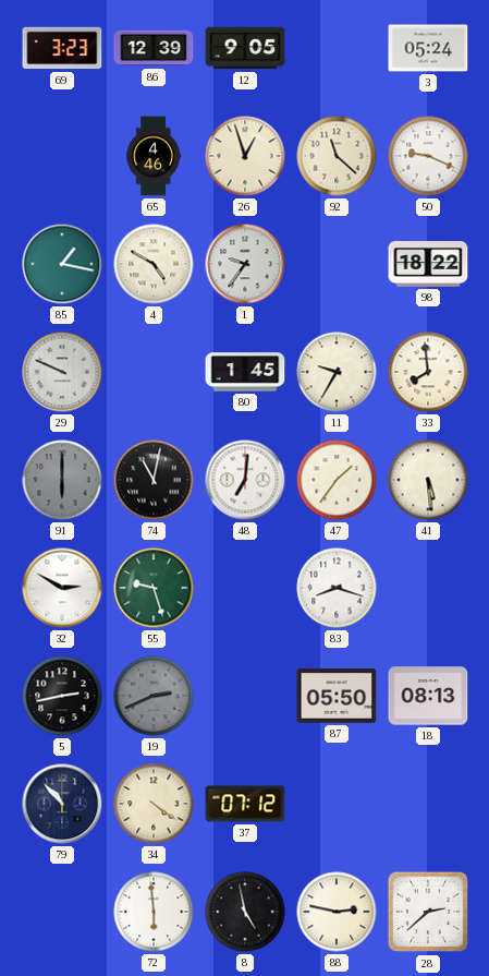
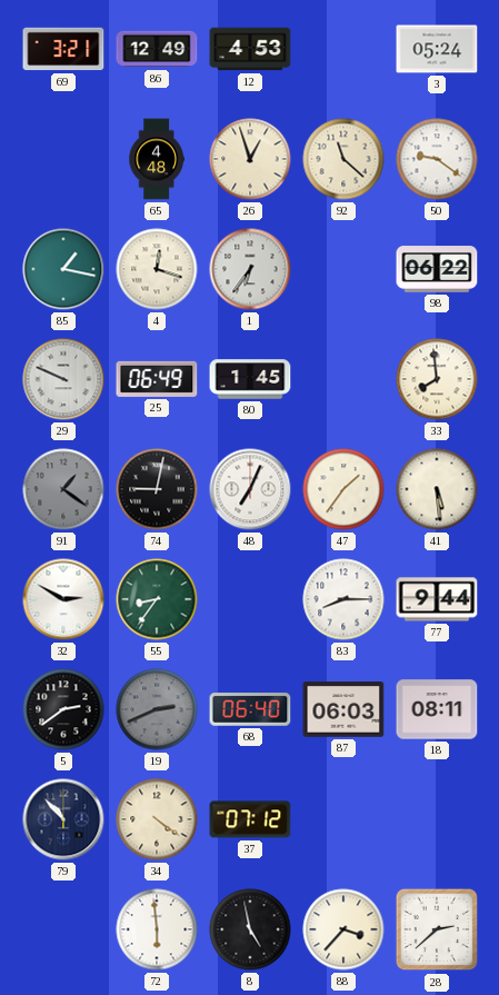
69: 3:23 -> 3:21 (63, 49)
86: 12:39 -> 12:49 (157, 49)
12: 9:05 -> 4:53 (250, 49)
65: 4:46 -> 4:48 (156, 159)
50: 9:19 -> 9:21 (437, 159)
4: 4:50 -> 12:18 (157, 269)
1: 9:36 -> 6:36 (250, 269)
98: 18:22 -> 06:22 (437, 269)
25: none -> 06:49 (157, 379)
11: 9:35 -> none (337, 372)
91: 6:00 -> 1:21 (63, 489)
74: 11:02 -> 9:02 (157, 489)
48: 7:01 -> 7:04 (250, 489)
55: 9:27 -> 8:36 (157, 599)
83: 8:18 -> 8:15 (343, 599)
77: none -> 9:44 (437, 599)
5: 2:43 -> 2:39 (63, 709)
68: none -> 06:40 (250, 709)
87: 05:50 -> 06:03 (343, 709)
18: 08:13 -> 08:11 (437, 709)
88: 2:47 -> 3:37 (343, 929)
